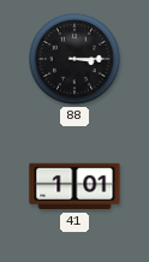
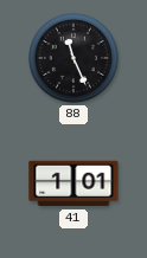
88: 3:15 -> 11:26 (73, 58)
